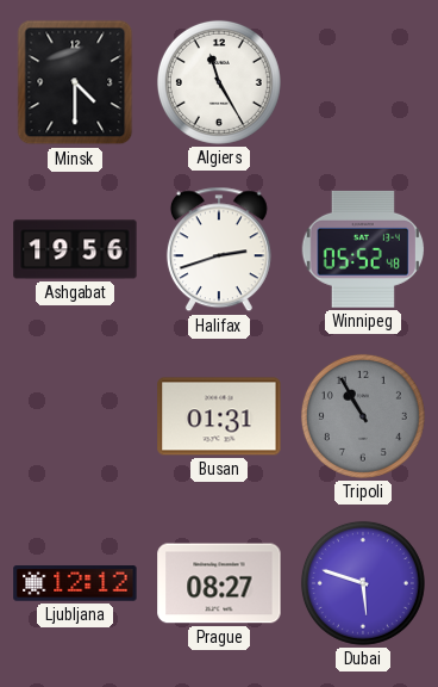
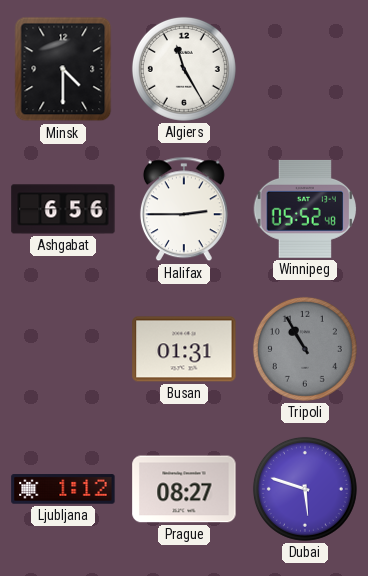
Ashgabat: 19:56 -> 6:56 (63, 209)
Halifax: 2:42 -> 2:45 (184, 209)
Ljubljana: 12:12 -> 1:12 (63, 489)
